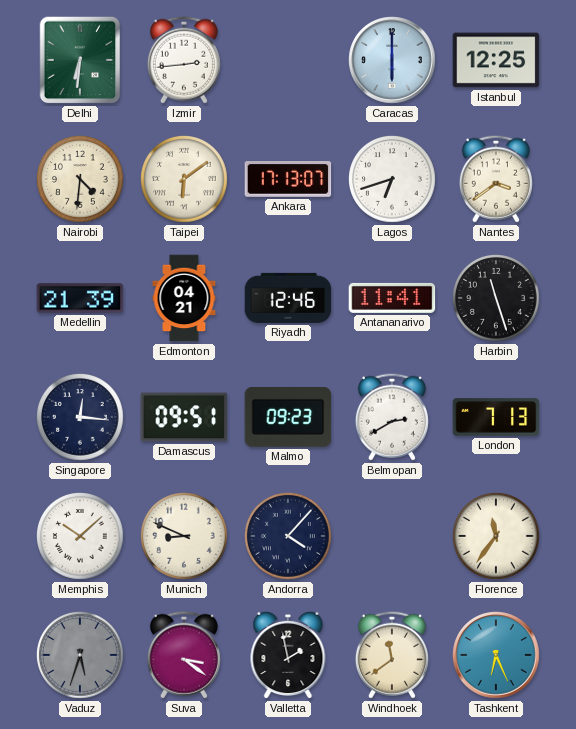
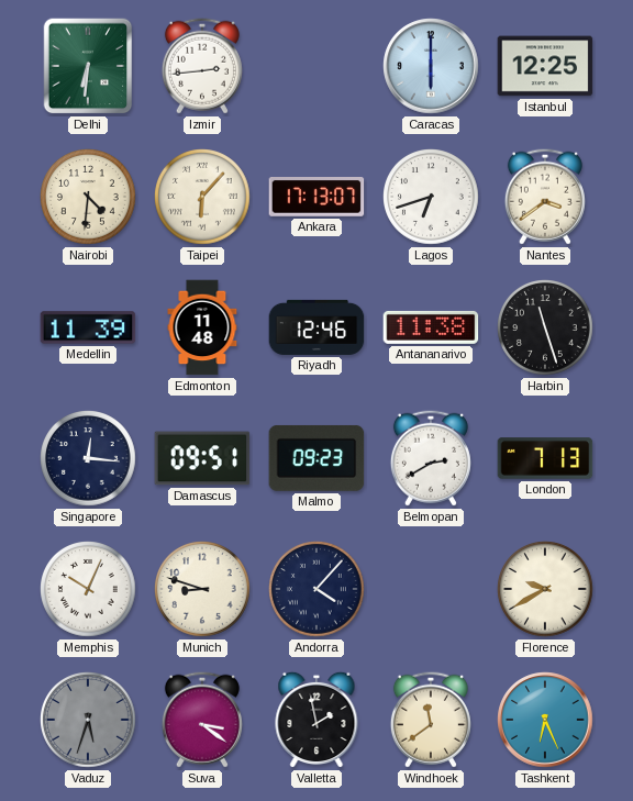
Taipei: 6:09 -> 6:07 (203, 198)
Medellin: 21:39 -> 11:39 (88, 327)
Edmonton: 04:21 -> 11:48 (202, 327)
Antananarivo: 11:41 -> 11:38 (431, 327)
Memphis: 10:08 -> 10:04 (89, 590)
Munich: 8:49 -> 8:48 (203, 590)
Florence: 11:36 -> 9:40 (546, 590)
